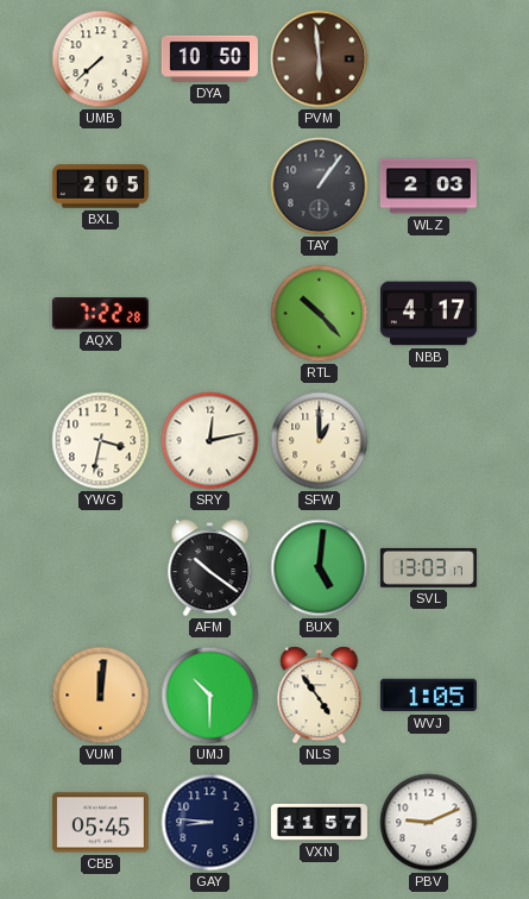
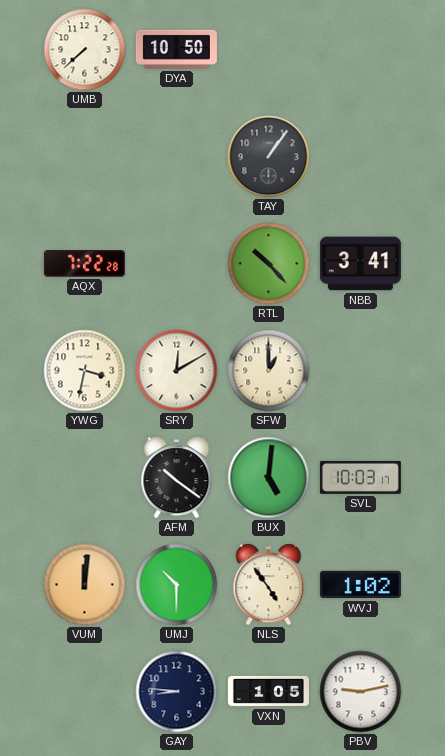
PVM: 5:59 -> none (320, 59)
BXL: 2:05 -> none (100, 187)
WLZ: 2:03 -> none (428, 187)
NBB: 4:17 -> 3:41 (360, 264)
SRY: 12:13 -> 12:10 (177, 371)
SVL: 13:03 -> 10:03 (360, 477)
WVJ: 1:05 -> 1:02 (360, 585)
CBB: 05:45 -> none (100, 823)
VXN: 11:57 -> 1:05 (268, 691)
PBV: 9:11 -> 9:13 (361, 692)
